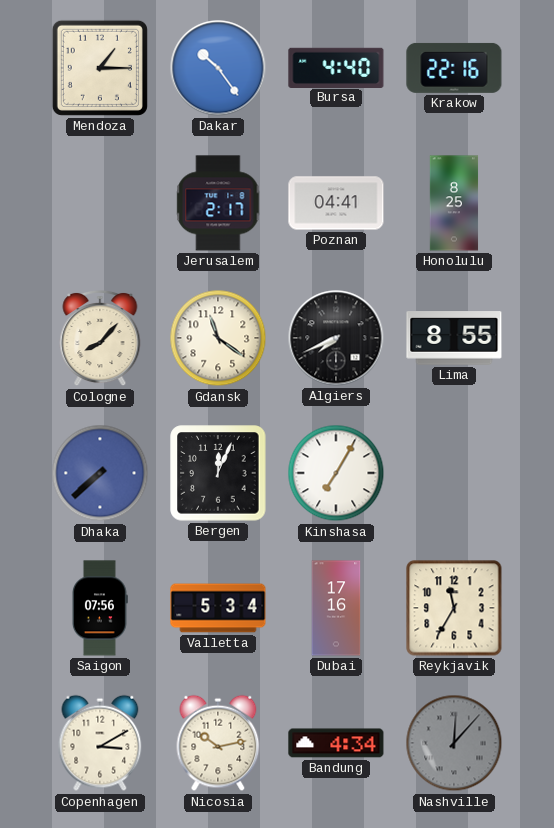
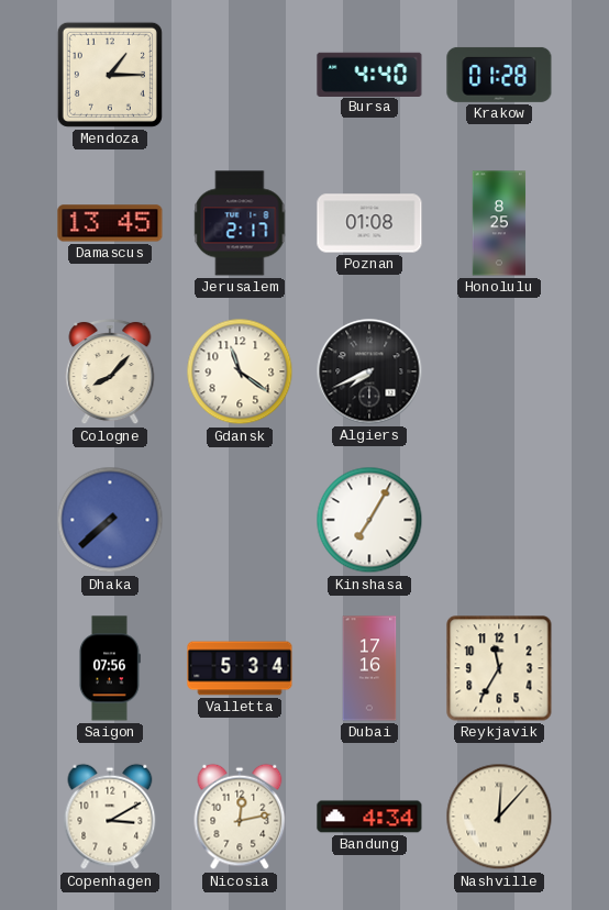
Dakar: 10:24 -> none (218, 68)
Krakow: 22:16 -> 01:28 (499, 75)
Damascus: none -> 13:45 (110, 223)
Poznan: 04:41 -> 01:08 (369, 223)
Lima: 8:55 -> none (454, 338)
Bergen: 12:04 -> none (218, 473)
Nicosia: 10:13 -> 12:13 (240, 817)
Nashville dial: grey -> cream (499, 817)
